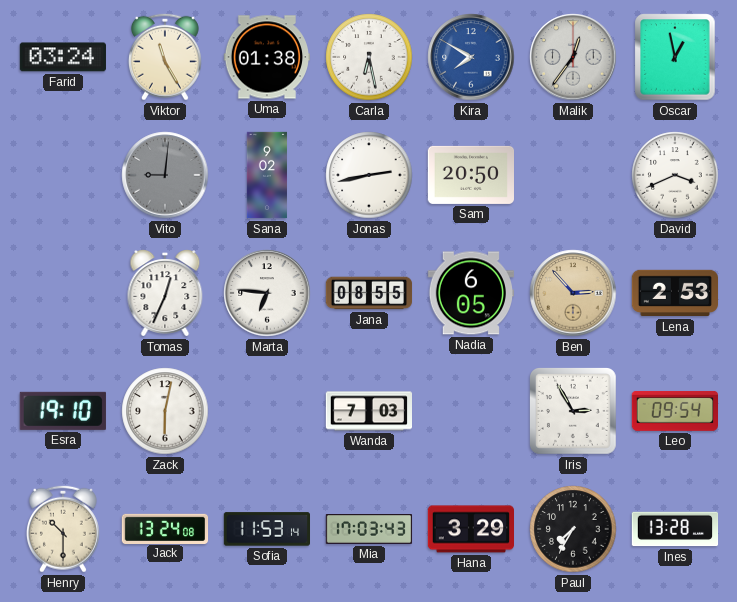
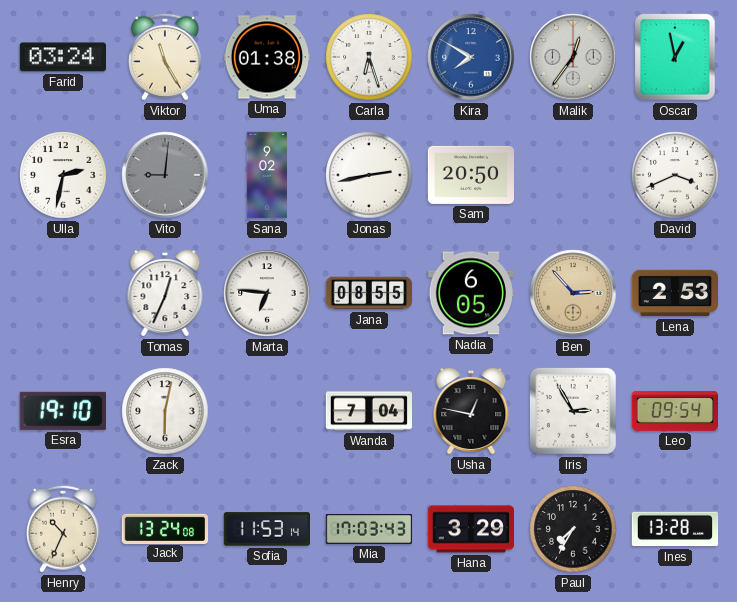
Carla: 6:28 -> 6:27 (369, 57)
Ulla: none -> 2:32 (63, 175)
Wanda: 7:03 -> 7:04 (368, 411)
Usha: none -> 12:47 (471, 411)
Henry: 10:30 -> 10:34 (63, 529)
